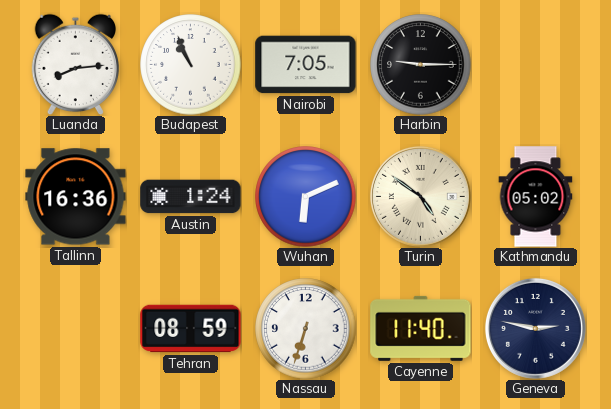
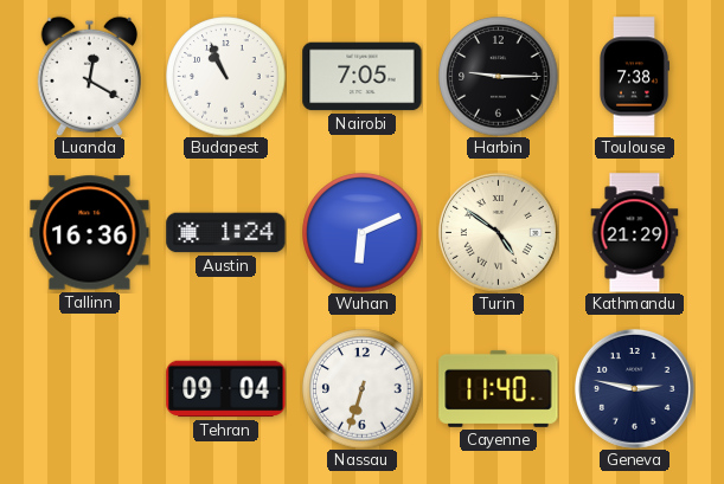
Luanda: 8:14 -> 12:20 (90, 76)
Toulouse: none -> 7:38 (635, 77)
Kathmandu: 05:02 -> 21:29 (635, 233)
Tehran: 08:59 -> 09:04 (226, 389)
